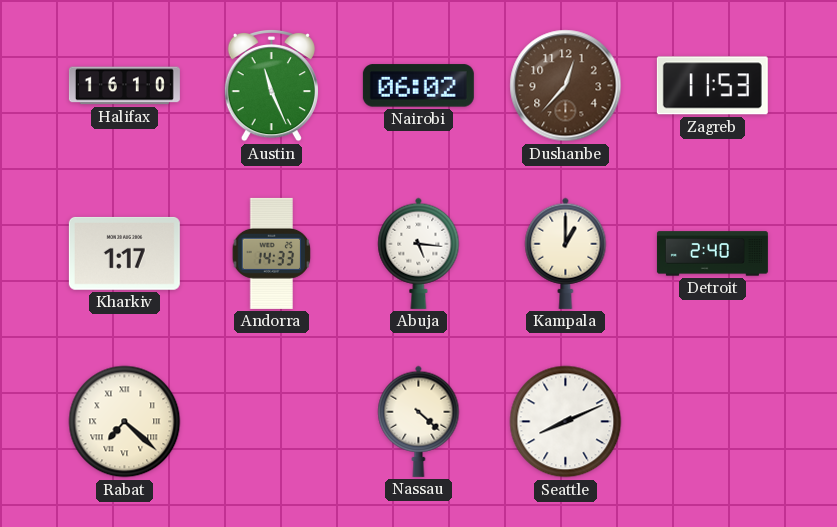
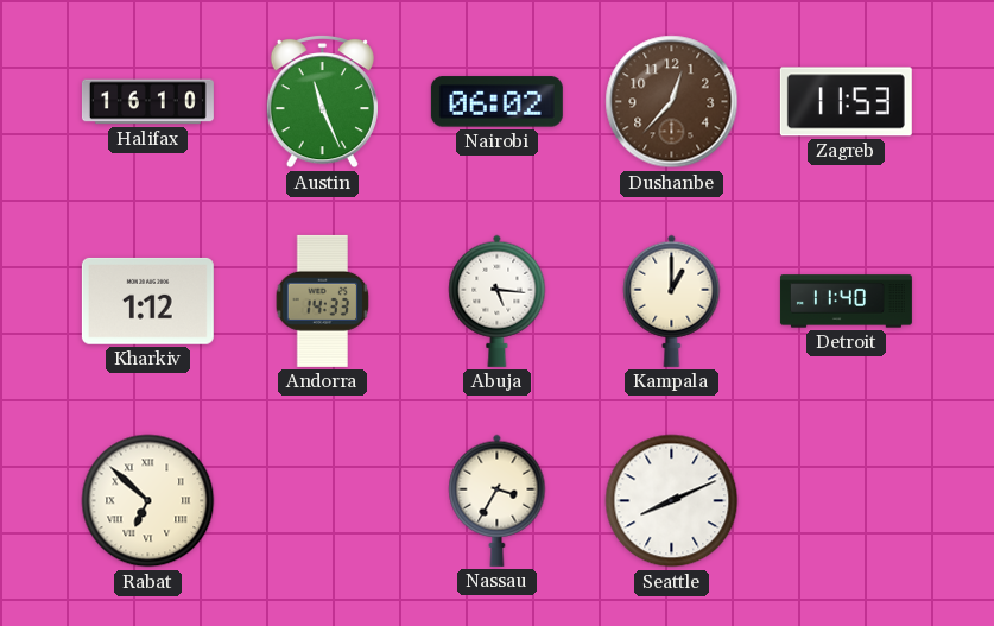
Kharkiv: 1:17 -> 1:12 (147, 301)
Detroit: 2:40 -> 11:40 (846, 302)
Rabat: 7:22 -> 6:52 (148, 501)
Nassau: 4:22 -> 3:35 (498, 500)
